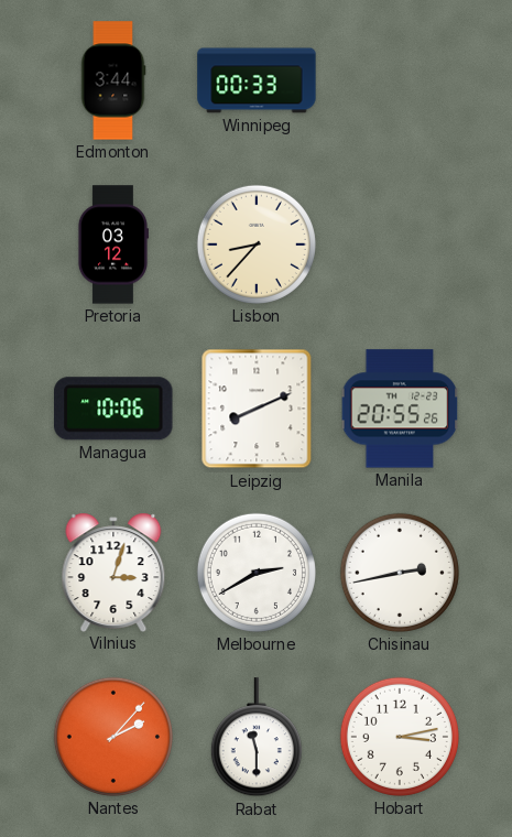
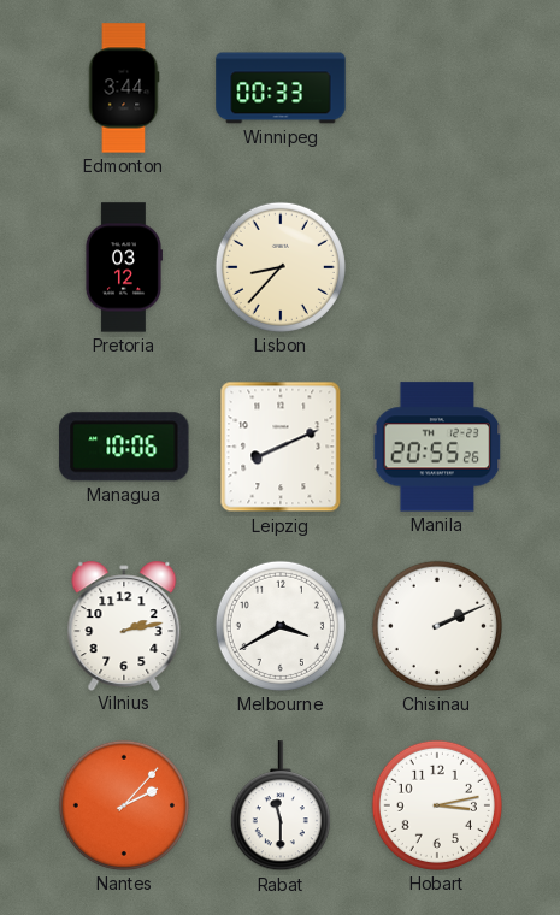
Vilnius: 3:03 -> 2:13 (124, 625)
Melbourne: 2:40 -> 3:40 (281, 626)
Chisinau: 2:43 -> 2:11 (437, 626)
